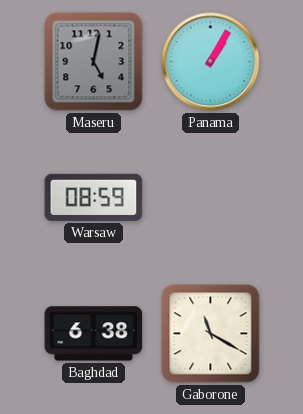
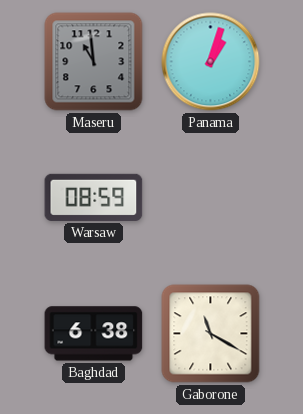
Maseru: 5:02 -> 10:59 (94, 62)
Panama: 1:05 -> 1:03 (211, 62)
